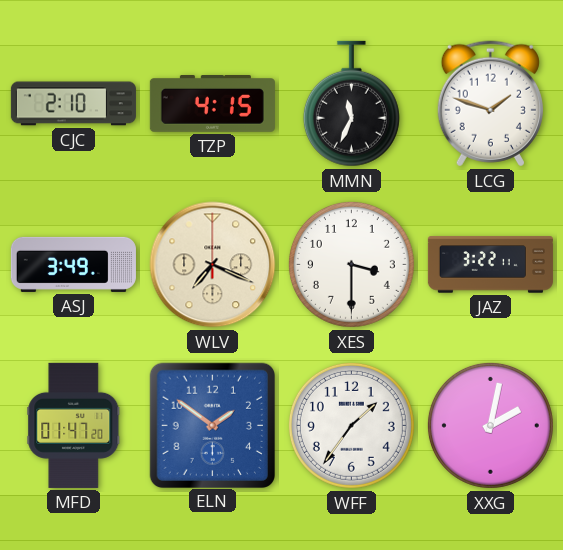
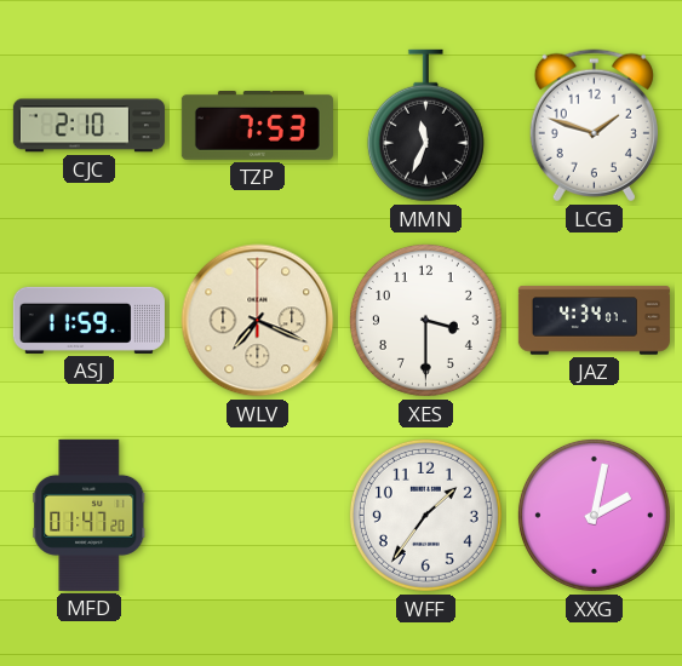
TZP: 4:15 -> 7:53 (257, 126)
ASJ: 3:49 -> 11:59 (88, 320)
JAZ: 3:22 -> 4:34 (594, 321)
ELN: 1:51 -> none (212, 425)
